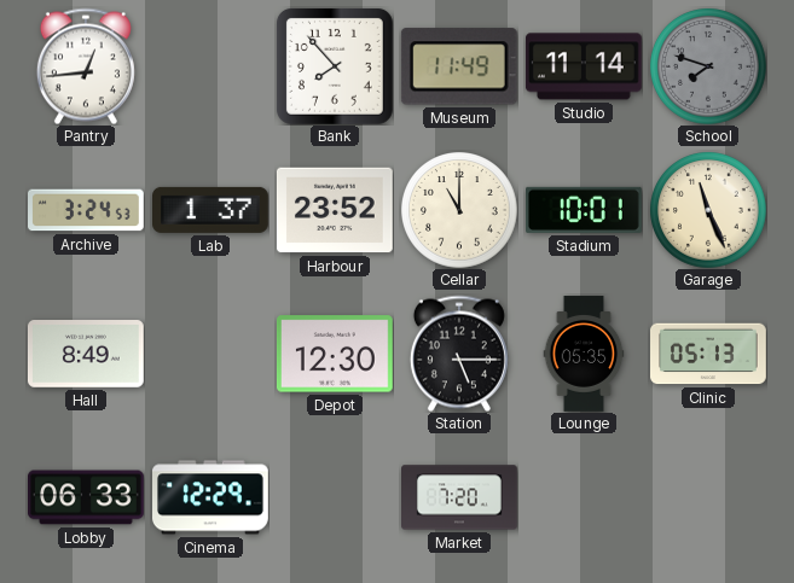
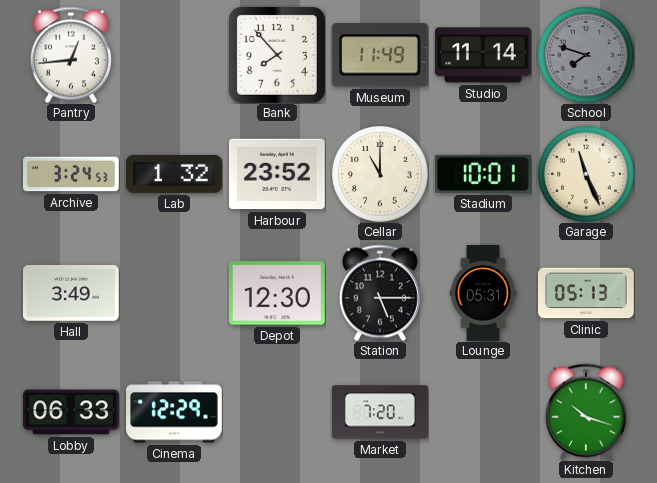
Lab: 1:37 -> 1:32 (175, 174)
Hall: 8:49 -> 3:49 (71, 294)
Lounge: 05:35 -> 05:31 (483, 293)
Kitchen: none -> 10:18 (586, 412)
